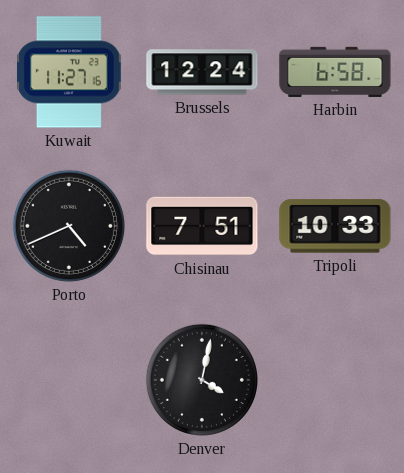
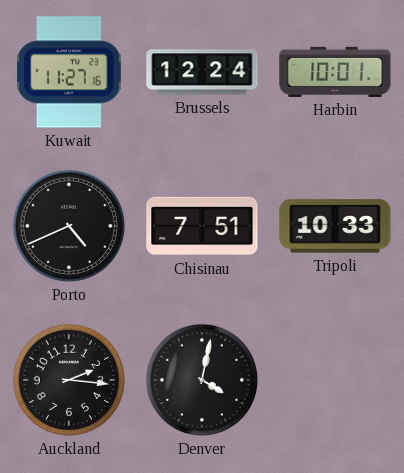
Harbin: 6:58 -> 10:01 (335, 72)
Auckland: none -> 2:16 (69, 380)
